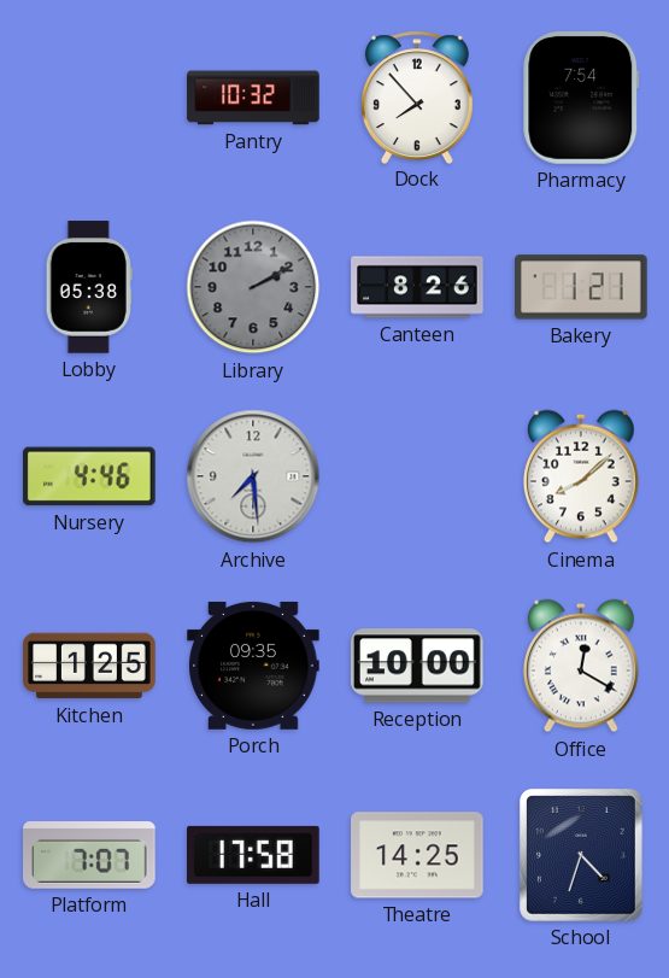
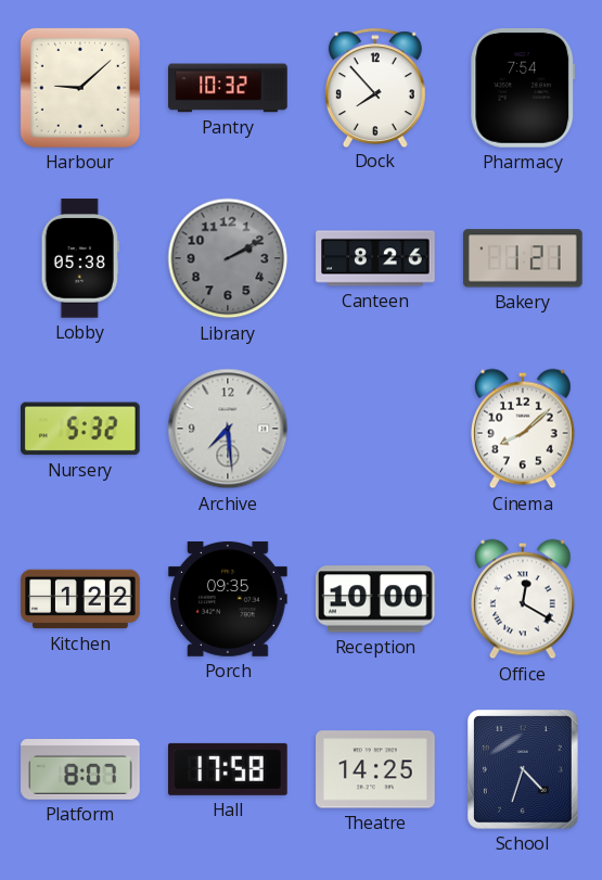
Harbour: none -> 9:08 (80, 88)
Nursery: 4:46 -> 5:32 (81, 429)
Kitchen: 1:25 -> 1:22 (80, 599)
Platform: 7:07 -> 8:07 (80, 770)
